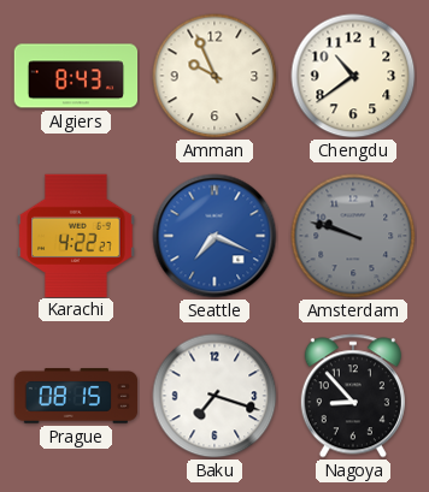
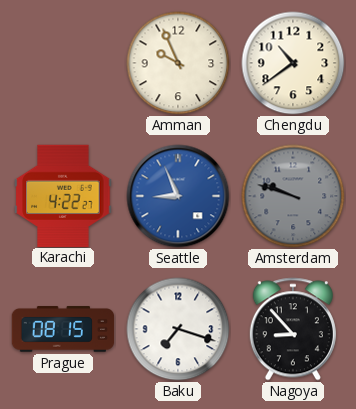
Algiers: 8:43 -> none (76, 76)
Seattle: 7:19 -> 8:56 (178, 196)
